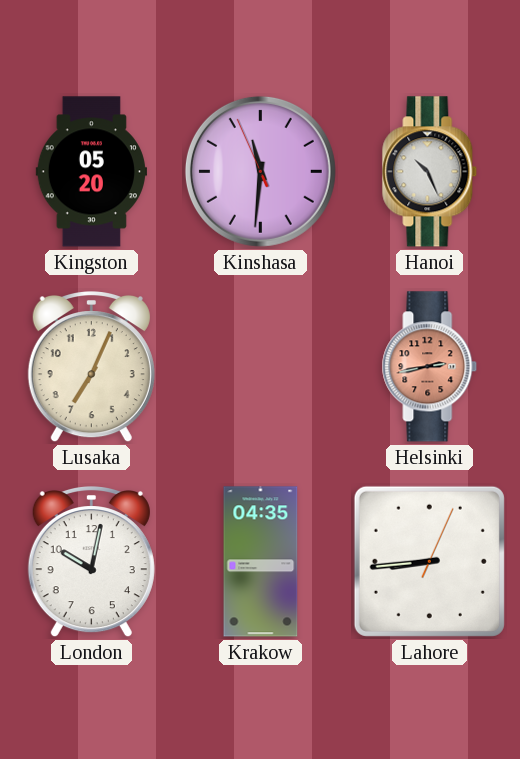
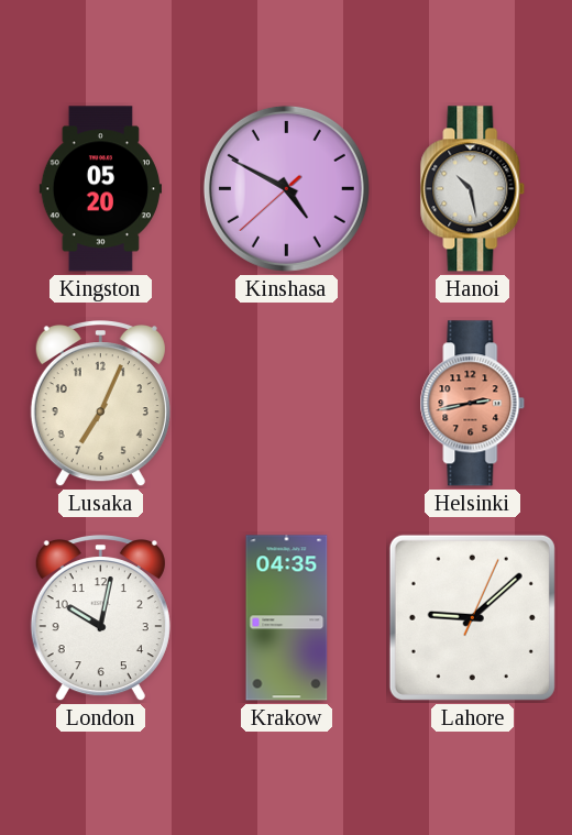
Kinshasa: 11:30 -> 4:49 (286, 188)
Hanoi: 10:26 -> 10:28 (473, 189)
Lahore: 8:44 -> 9:08 (472, 617)
